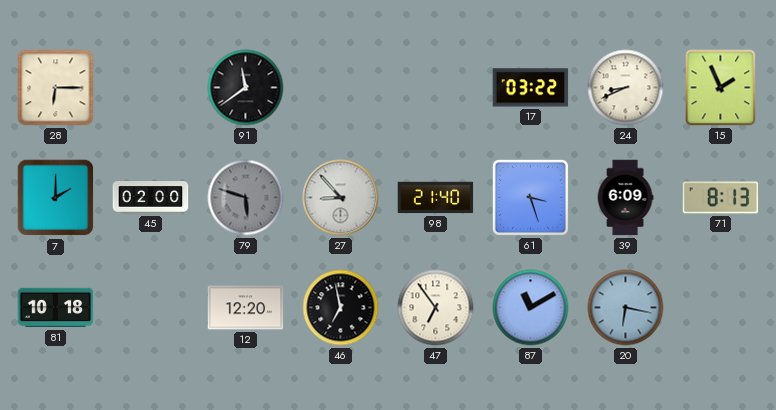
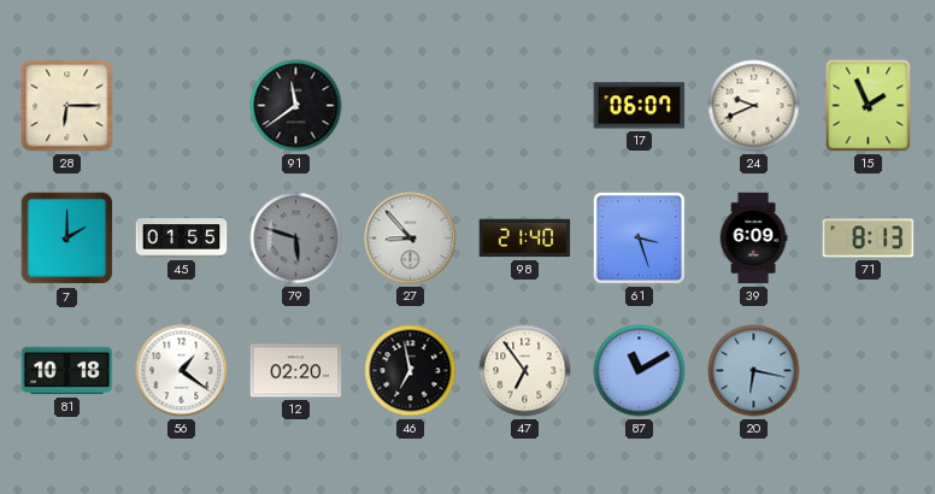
17: 03:22 -> 06:07 (640, 106)
24: 8:41 -> 9:41 (754, 106)
45: 02:00 -> 01:55 (182, 239)
56: none -> 1:21 (182, 371)
12: 12:20 -> 02:20 (296, 371)
